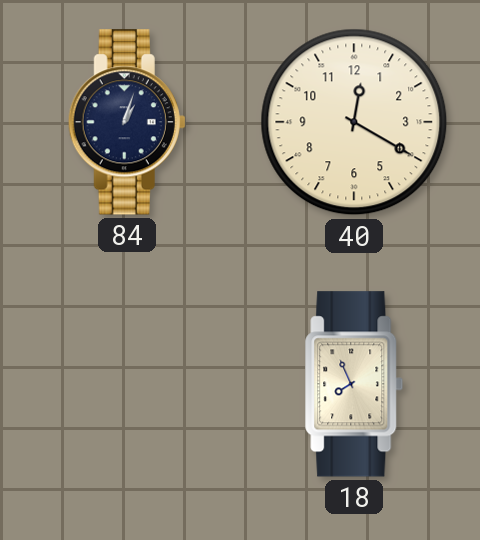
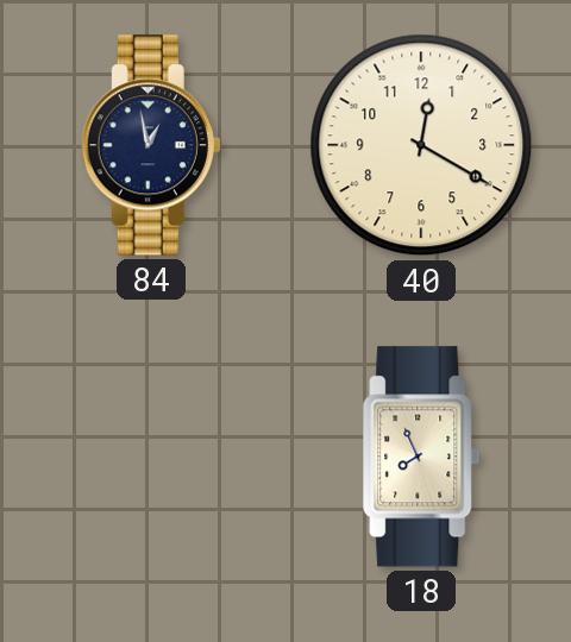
84: 1:03 -> 12:58 (151, 145)
